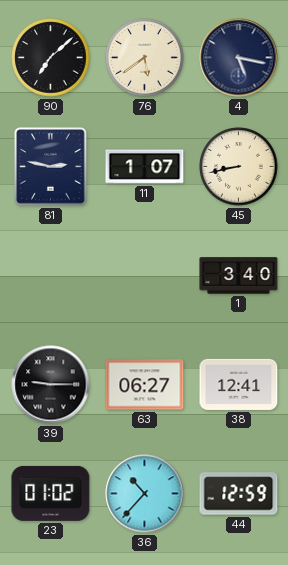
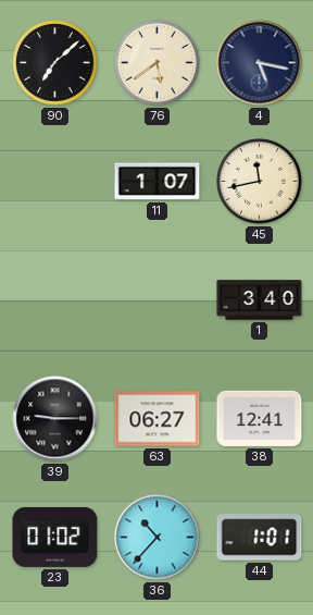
81: 2:47 -> none (51, 167)
45: 8:43 -> 11:43 (260, 182)
44: 12:59 -> 1:01 (260, 538)
